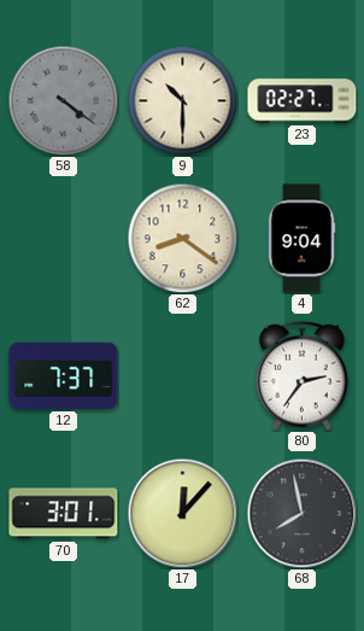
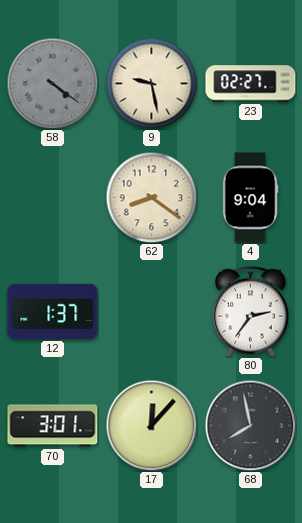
9: 10:30 -> 9:28 (151, 83)
12: 7:37 -> 1:37 (53, 311)
